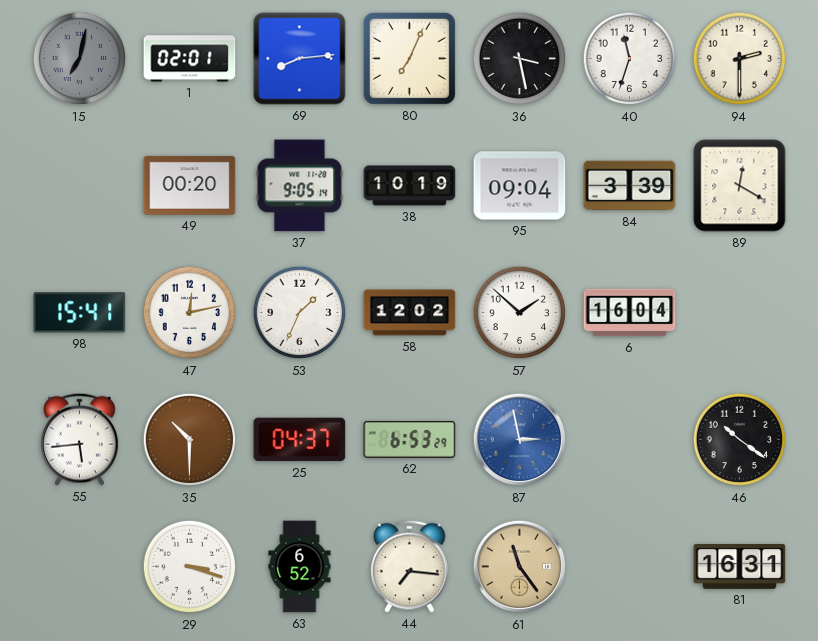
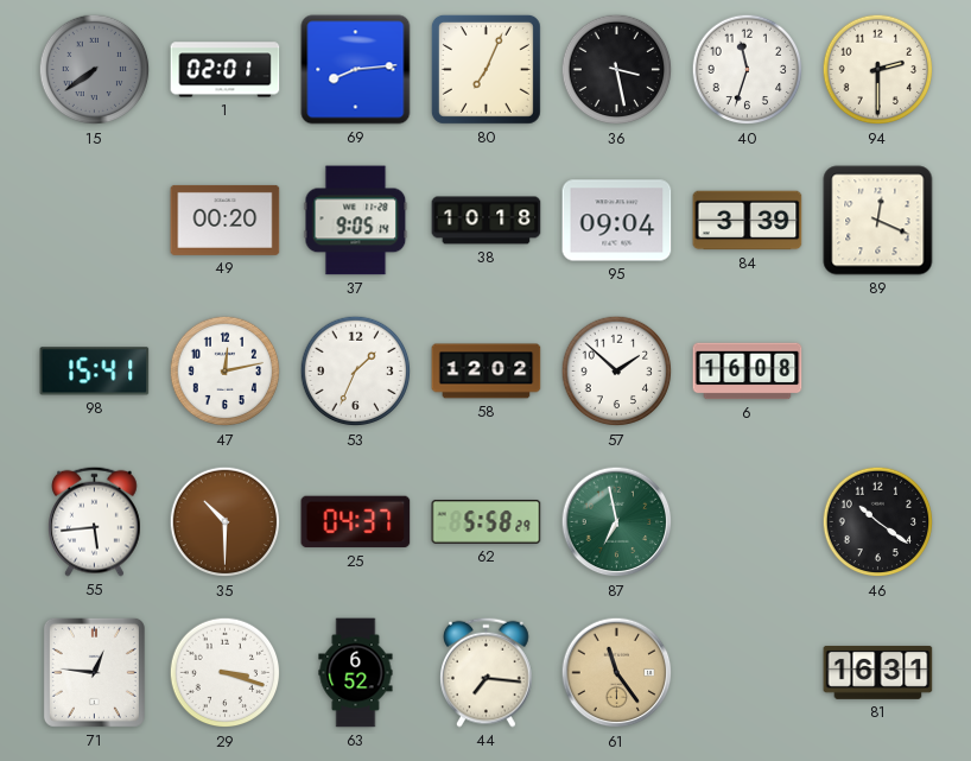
15: 7:02 -> 7:39 (95, 70)
38: 10:19 -> 10:18 (487, 221)
89: 12:20 -> 12:19 (878, 221)
6: 16:04 -> 16:08 (748, 372)
62: 6:53 -> 5:58 (487, 521)
87: 2:58 -> 6:58 (617, 522)
87 dial: blue -> green (617, 522)
71: none -> 12:46 (94, 672)
